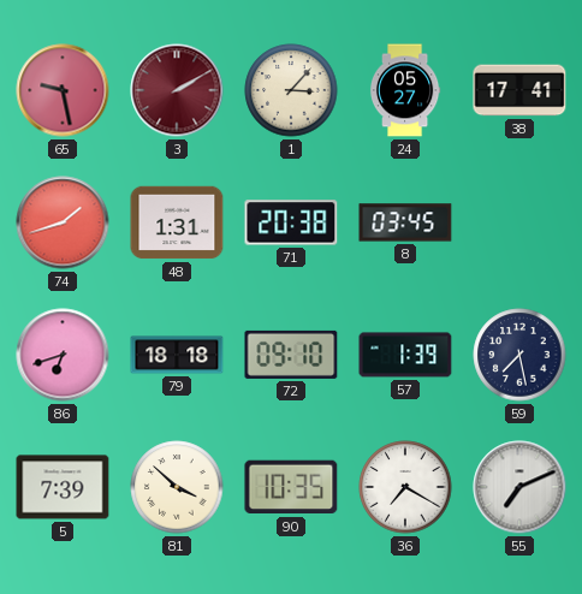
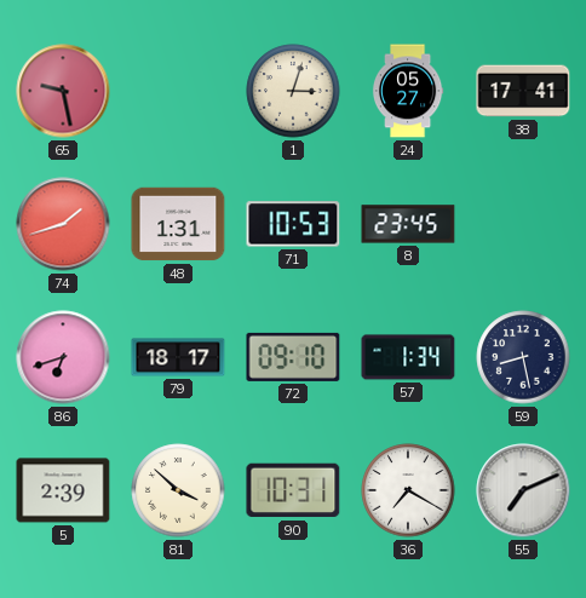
3: 2:10 -> none (177, 90)
1: 3:07 -> 3:03 (293, 91)
71: 20:38 -> 10:53 (293, 224)
8: 03:45 -> 23:45 (408, 224)
79: 18:18 -> 18:17 (178, 357)
57: 1:39 -> 1:34 (408, 357)
59: 7:28 -> 8:28 (523, 357)
5: 7:39 -> 2:39 (63, 490)
90: 10:35 -> 10:31 (293, 490)
